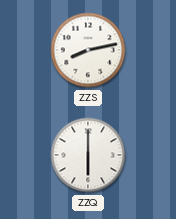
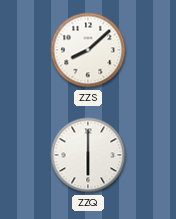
ZZS: 8:13 -> 8:08 (88, 50)
